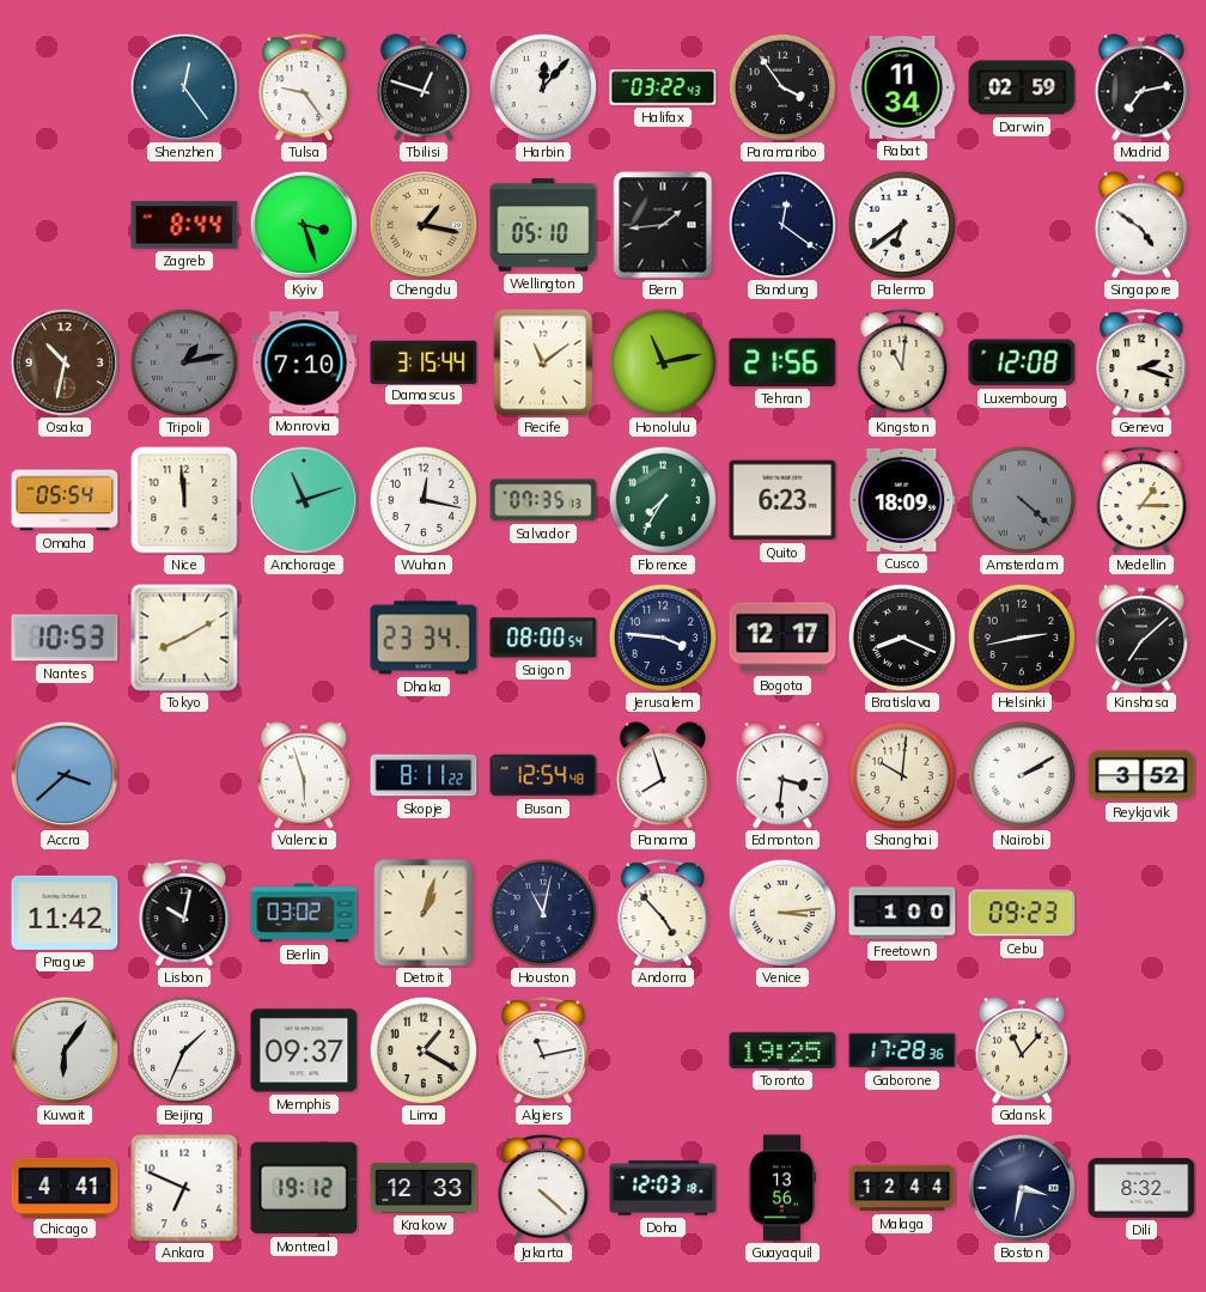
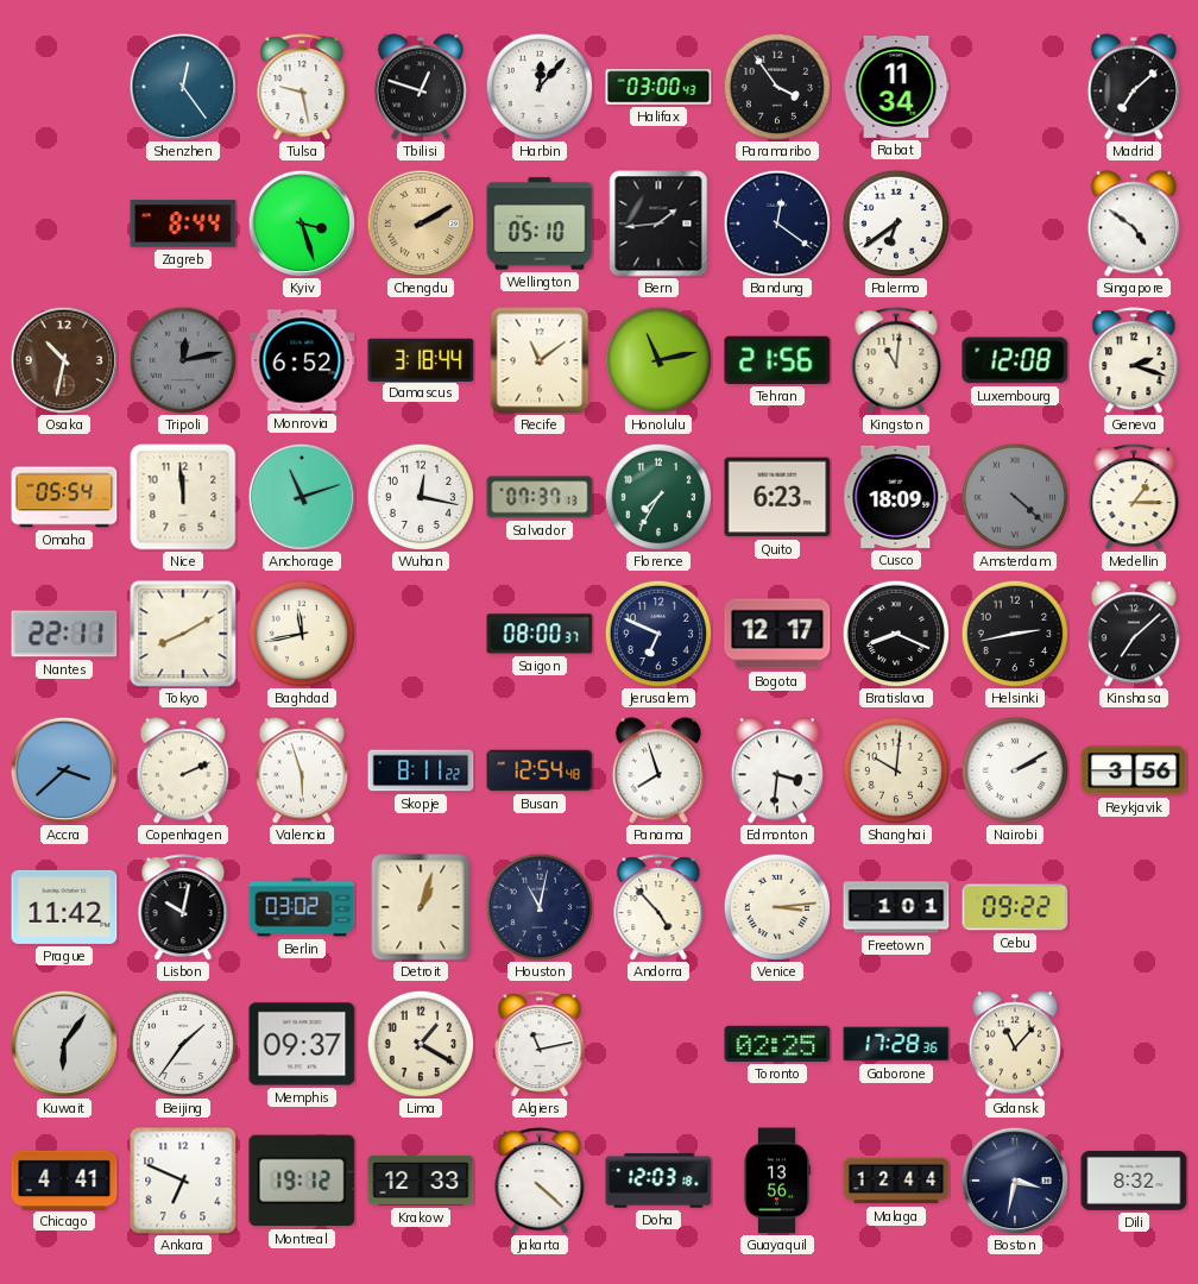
Tulsa: 9:24 -> 9:28 (302, 87)
Halifax: 03:22 -> 03:00 (658, 87)
Darwin: 02:59 -> none (1022, 87)
Madrid: 7:13 -> 7:08 (1134, 87)
Chengdu: 1:17 -> 2:10 (421, 224)
Tripoli: 1:13 -> 12:13 (183, 360)
Monrovia: 7:10 -> 6:52 (302, 360)
Damascus: 3:15 -> 3:18 (421, 359)
Salvador: 07:35 -> 07:37 (540, 497)
Nantes: 10:53 -> 22:11 (64, 634)
Baghdad: none -> 11:43 (302, 634)
Dhaka: 23:34 -> none (424, 638)
Saigon: 08:00:54 -> 08:00:37 (540, 634)
Jerusalem: 3:46 -> 6:49 (658, 634)
Copenhagen: none -> 2:11 (183, 770)
Reykjavik: 3:52 -> 3:56 (1134, 770)
Freetown: 1:00 -> 1:01 (896, 907)
Cebu: 09:23 -> 09:22 (1015, 907)
Beijing: 1:34 -> 1:36 (183, 1044)
Toronto: 19:25 -> 02:25 (777, 1044)
